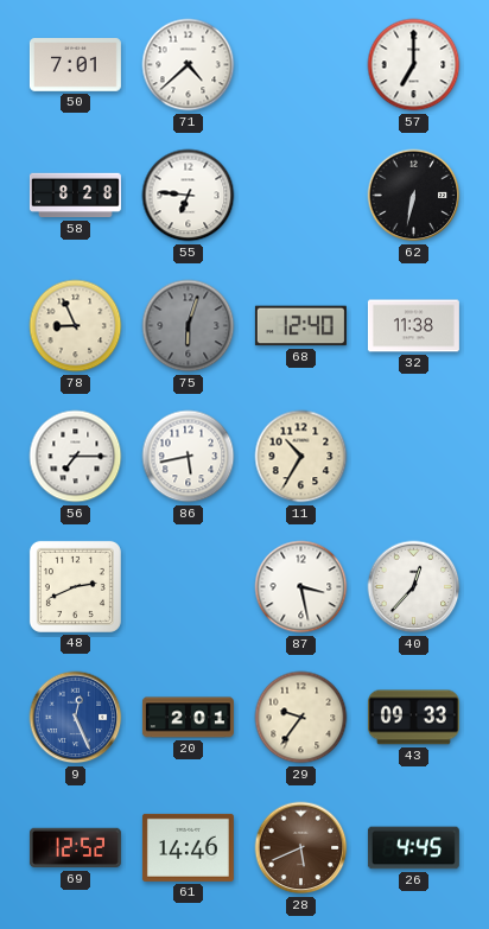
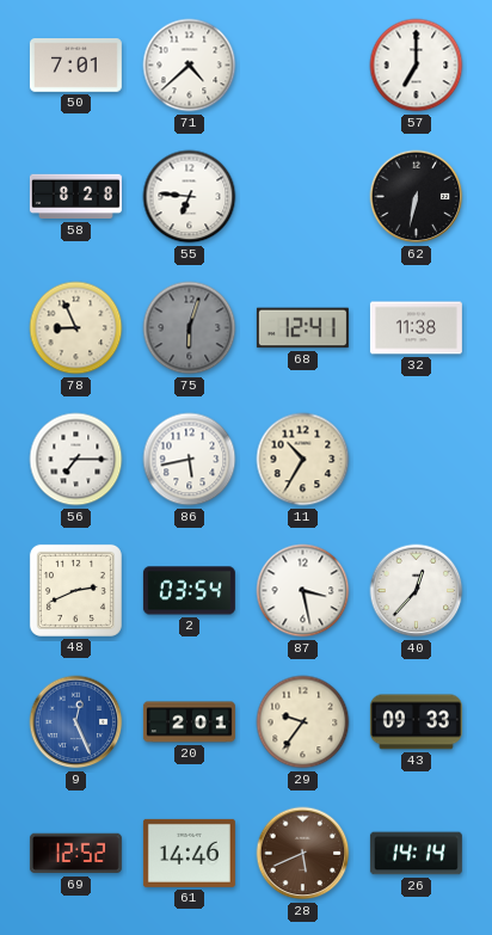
68: 12:40 -> 12:41 (302, 328)
2: none -> 03:54 (189, 591)
26: 4:45 -> 14:14 (416, 854)
